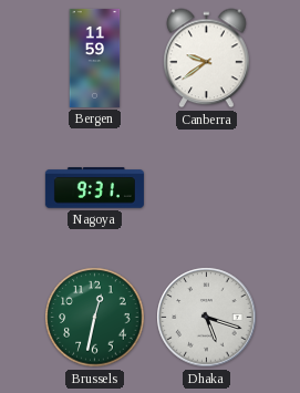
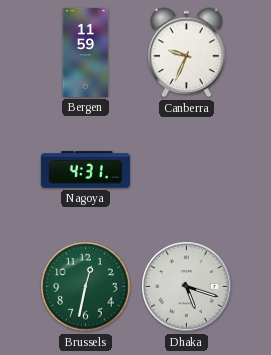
Canberra: 9:39 -> 9:34 (187, 53)
Nagoya: 9:31 -> 4:31 (85, 170)
